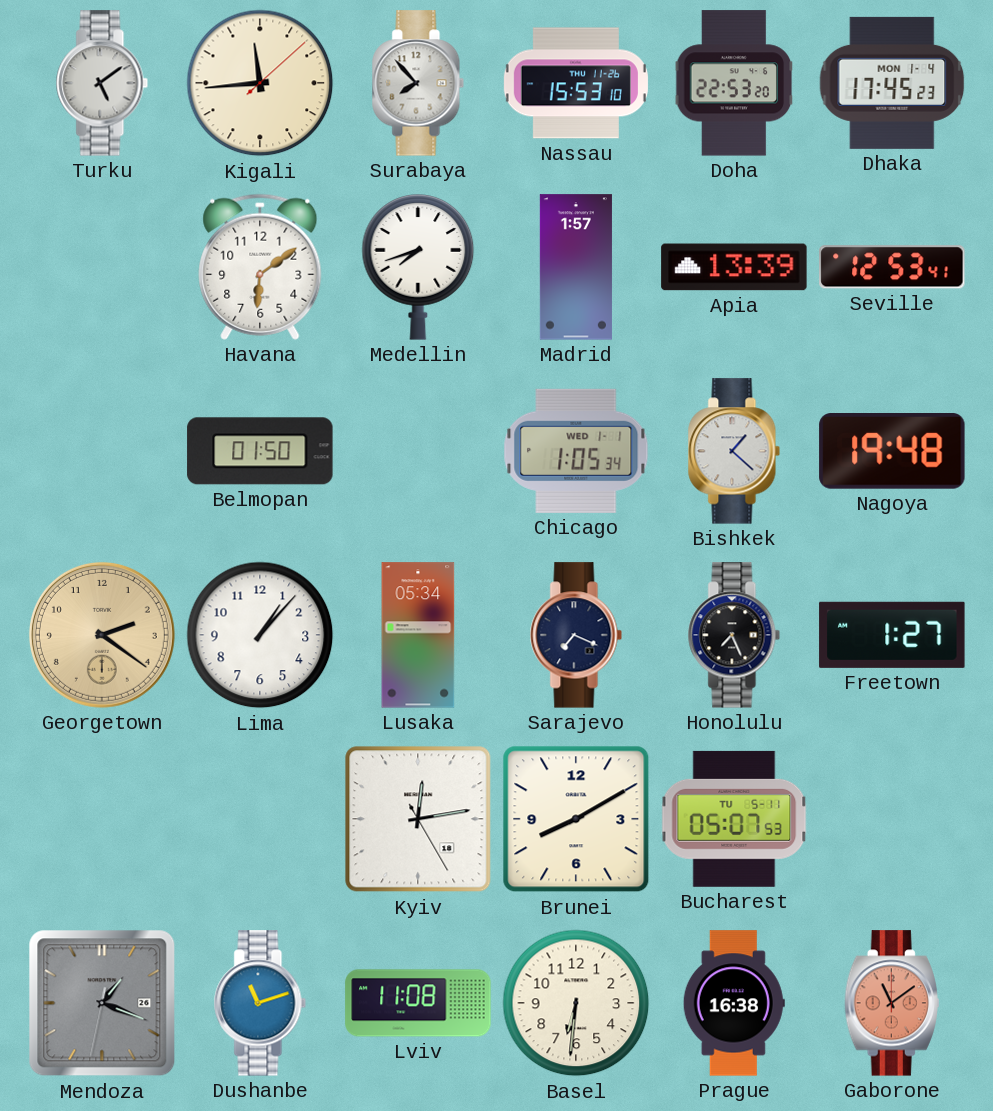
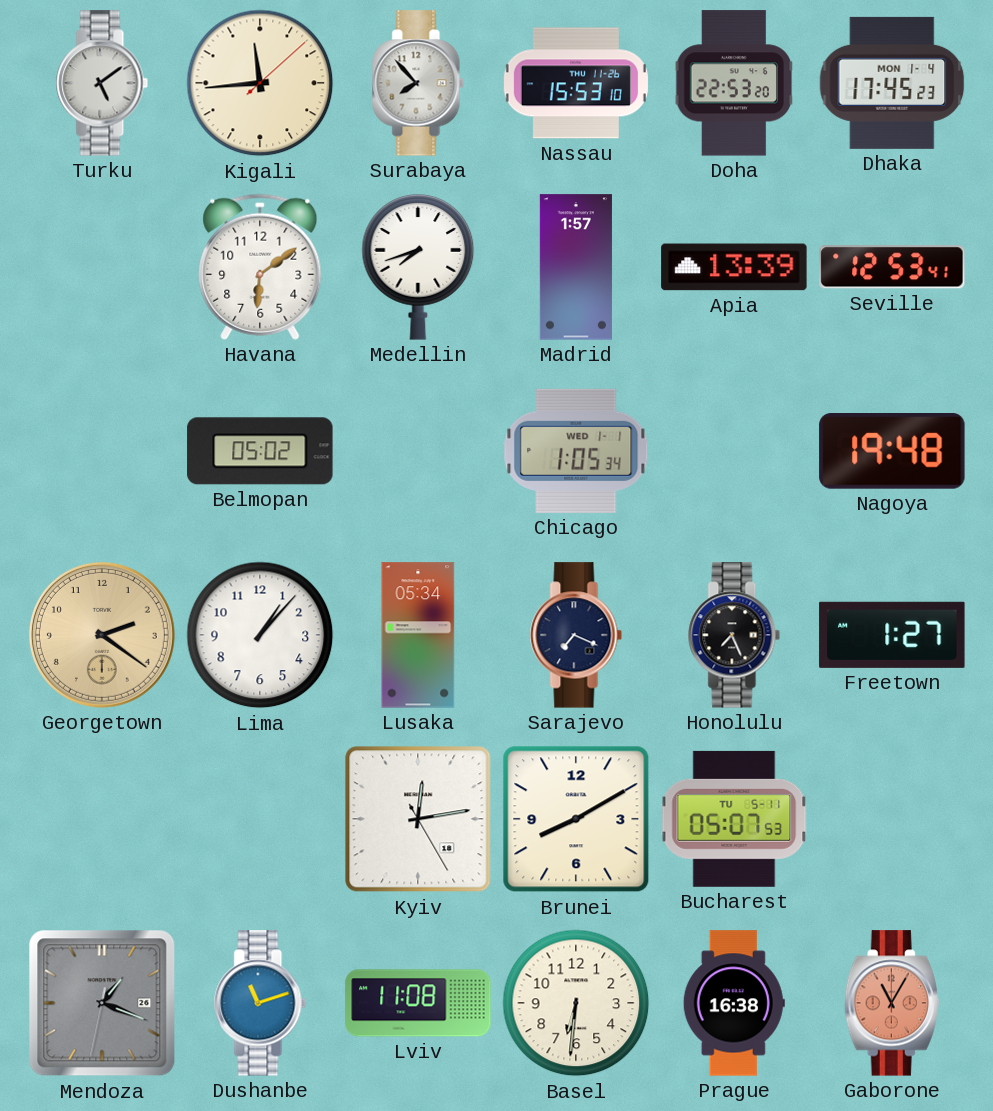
Belmopan: 01:50 -> 05:02 (260, 451)
Bishkek: 1:22 -> none (734, 451)
Gaborone: 11:09 -> 11:05 (892, 1003)
